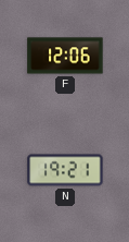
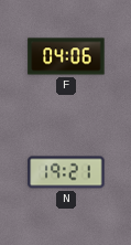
F: 12:06 -> 04:06 (66, 56)
